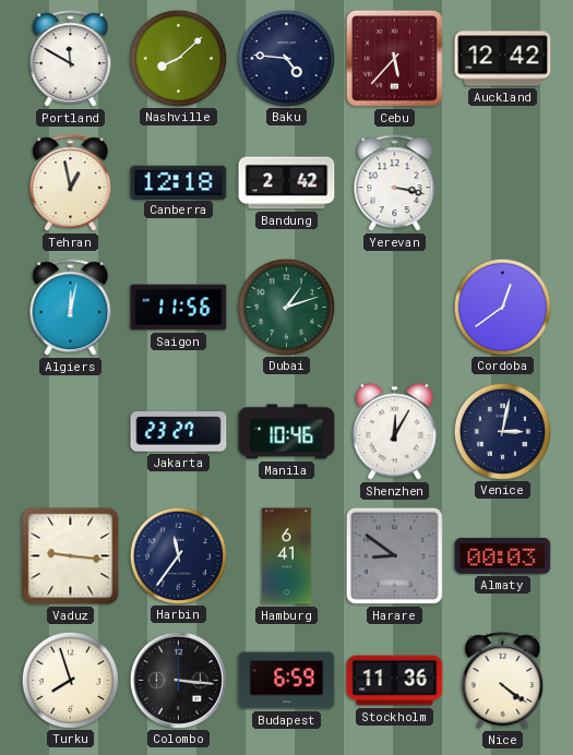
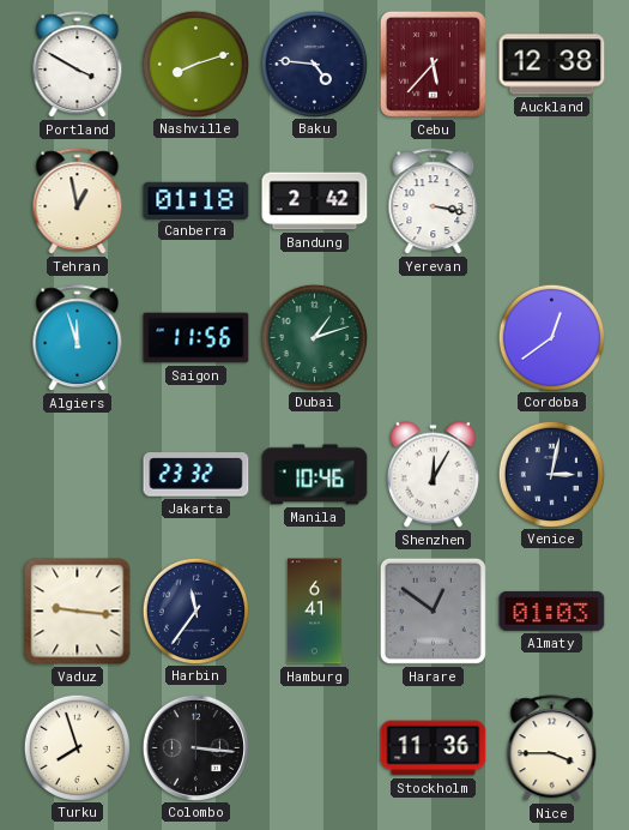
Portland: 11:50 -> 3:50 (78, 65)
Nashville: 8:08 -> 8:12 (195, 64)
Auckland: 12:42 -> 12:38 (552, 65)
Canberra: 12:18 -> 01:18 (196, 200)
Algiers: 12:02 -> 11:57 (78, 338)
Jakarta: 23:27 -> 23:32 (196, 475)
Harare: 8:51 -> 12:51 (433, 611)
Almaty: 00:03 -> 01:03 (552, 611)
Budapest: 6:59 -> none (287, 681)
Nice: 4:21 -> 3:45 (552, 748)
